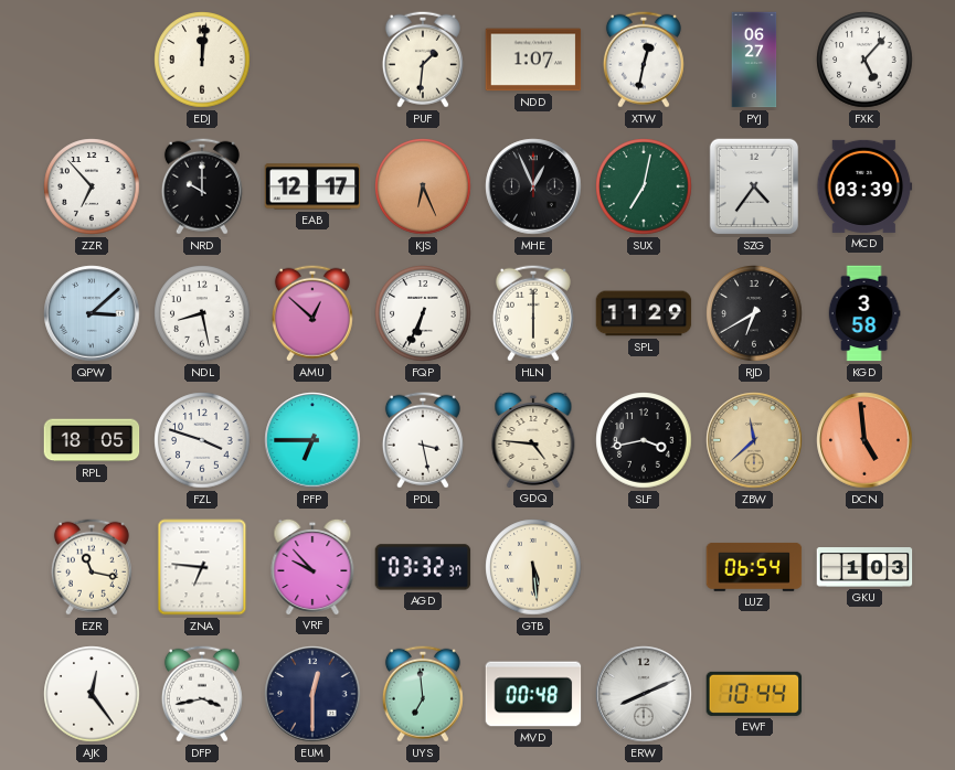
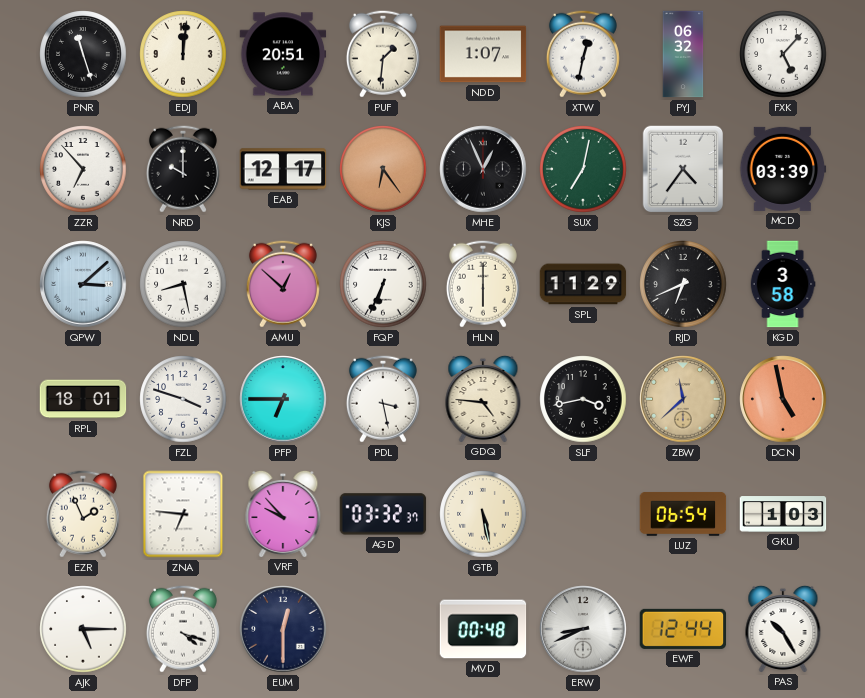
PNR: none -> 11:27 (83, 54)
ABA: none -> 20:51 (283, 54)
PYJ: 06:27 -> 06:32 (683, 54)
KJS: 6:26 -> 6:24 (383, 169)
RJD: 6:40 -> 6:41 (683, 284)
RPL: 18:05 -> 18:01 (83, 399)
DCN: 4:59 -> 4:58 (783, 399)
EZR: 11:17 -> 1:56 (83, 514)
GTB: 5:29 -> 5:28 (483, 514)
AJK: 12:24 -> 5:15 (83, 629)
DFP: 3:43 -> 4:18 (183, 629)
UYS: 6:59 -> none (423, 694)
ERW: 8:11 -> 8:41 (583, 629)
EWF: 10:44 -> 12:44 (683, 629)
PAS: none -> 10:25 (783, 628)
